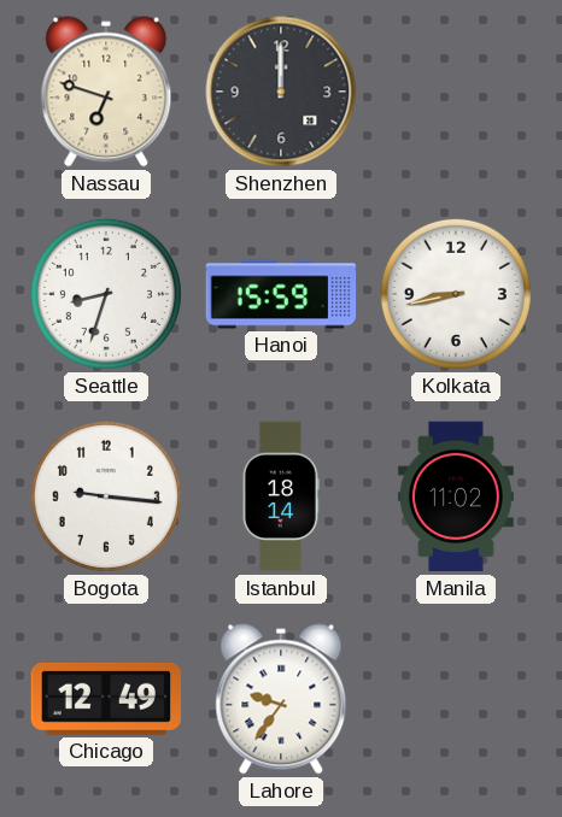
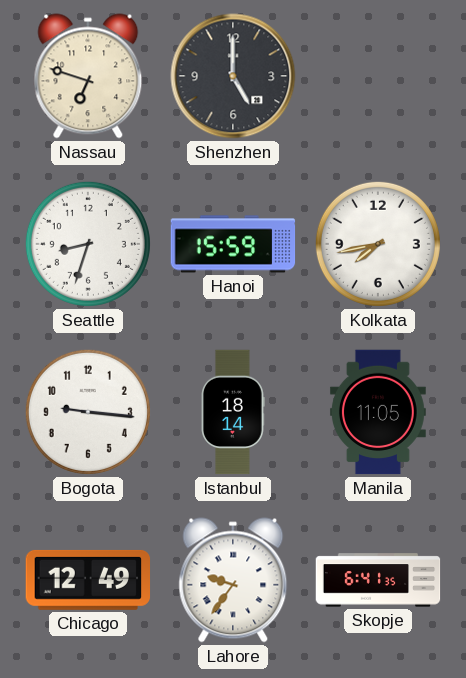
Shenzhen: 12:00 -> 5:00 (233, 76)
Kolkata: 8:43 -> 7:43 (378, 244)
Manila: 11:02 -> 11:05 (378, 412)
Skopje: none -> 6:41 (378, 580)
